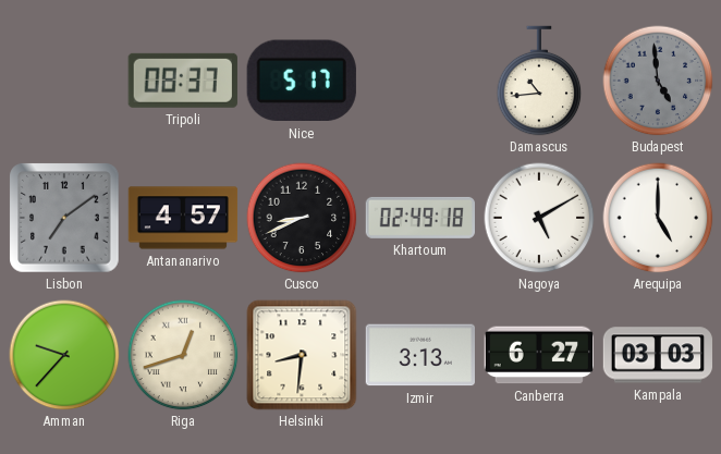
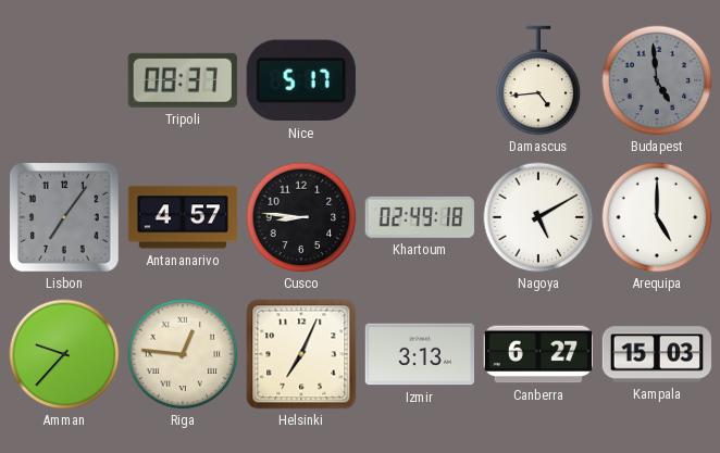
Damascus: 10:44 -> 4:44 (538, 80)
Lisbon: 7:09 -> 7:06 (64, 217)
Cusco: 8:41 -> 8:46 (301, 217)
Riga: 12:42 -> 12:46 (183, 354)
Helsinki: 8:31 -> 7:04 (301, 354)
Kampala: 03:03 -> 15:03 (657, 354)
